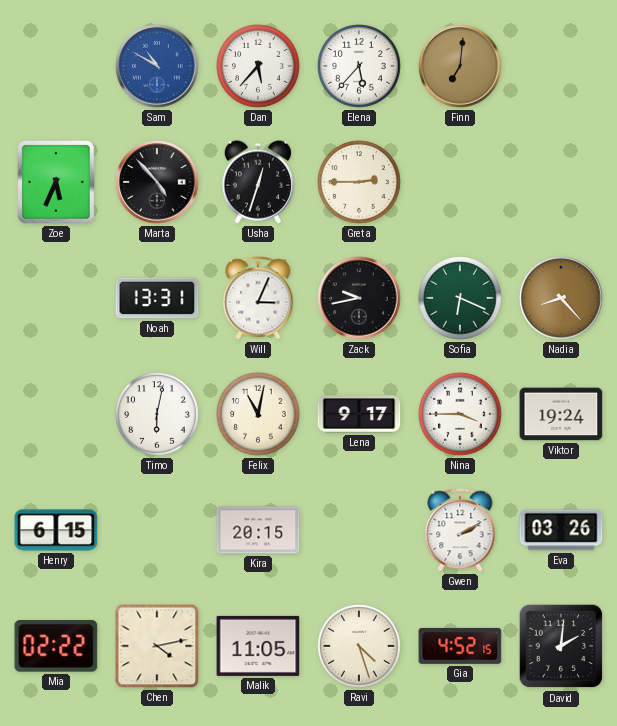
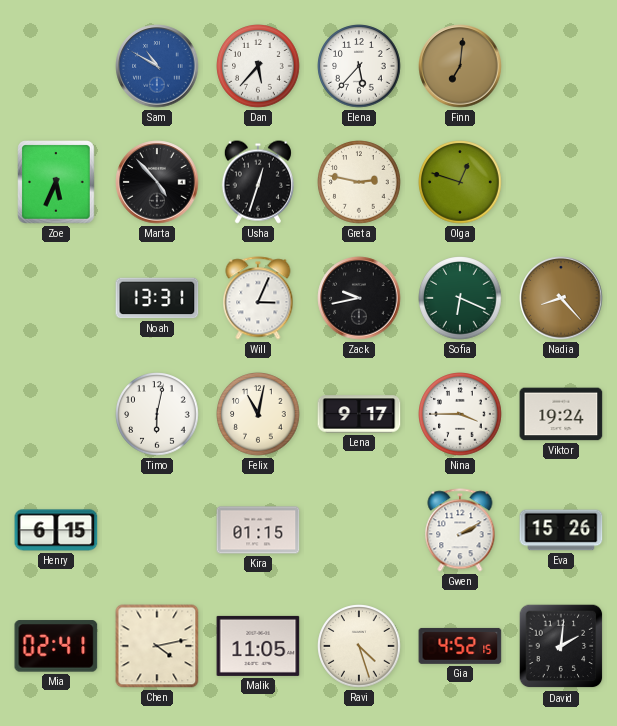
Greta: 2:45 -> 2:47 (359, 182)
Olga: none -> 12:48 (460, 182)
Kira: 20:15 -> 01:15 (258, 530)
Eva: 03:26 -> 15:26 (561, 530)
Mia: 02:22 -> 02:41 (56, 646)
